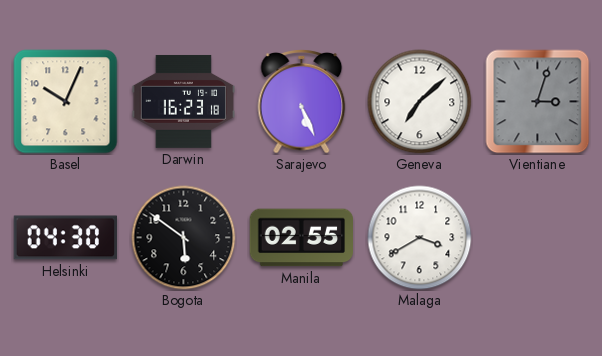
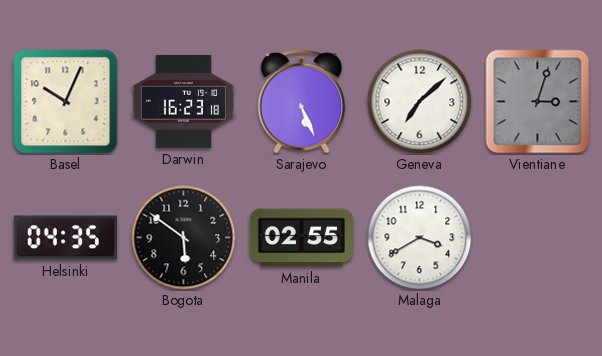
Helsinki: 04:30 -> 04:35 (65, 238)
